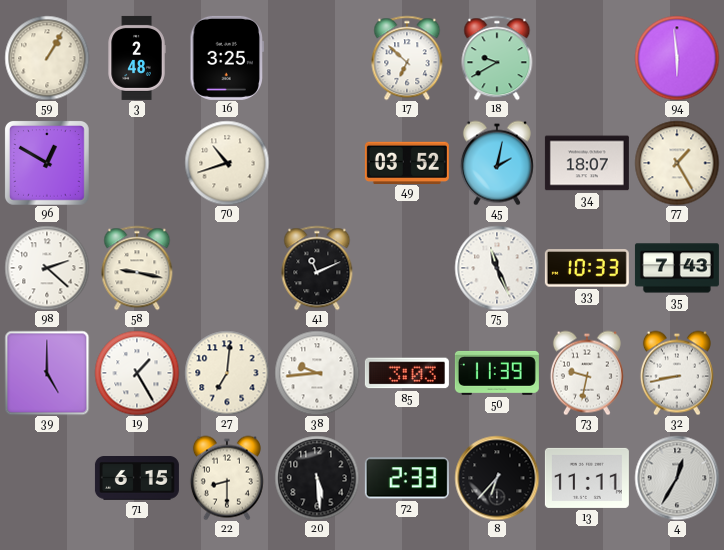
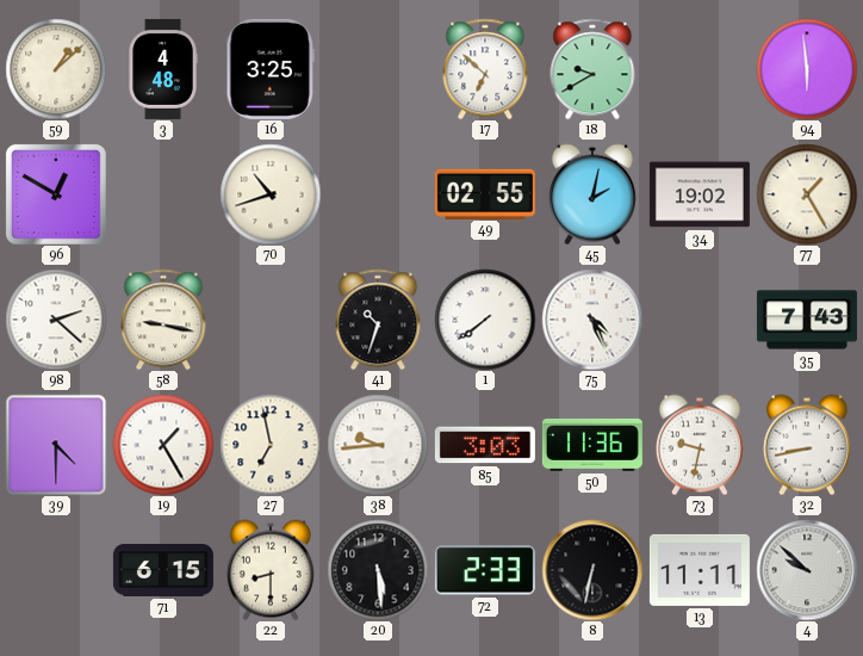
59: 1:05 -> 1:08 (56, 69)
3: 2:48 -> 4:48 (163, 69)
49: 03:52 -> 02:55 (485, 193)
34: 18:07 -> 19:02 (700, 194)
41: 11:11 -> 10:33 (378, 320)
1: none -> 7:39 (485, 320)
75: 11:26 -> 4:26 (592, 320)
33: 10:33 -> none (587, 268)
39: 5:00 -> 4:30 (56, 445)
27: 7:01 -> 6:58 (271, 445)
50: 11:39 -> 11:36 (592, 445)
8: 6:37 -> 6:32 (592, 570)
4: 12:35 -> 9:52 (807, 570)
